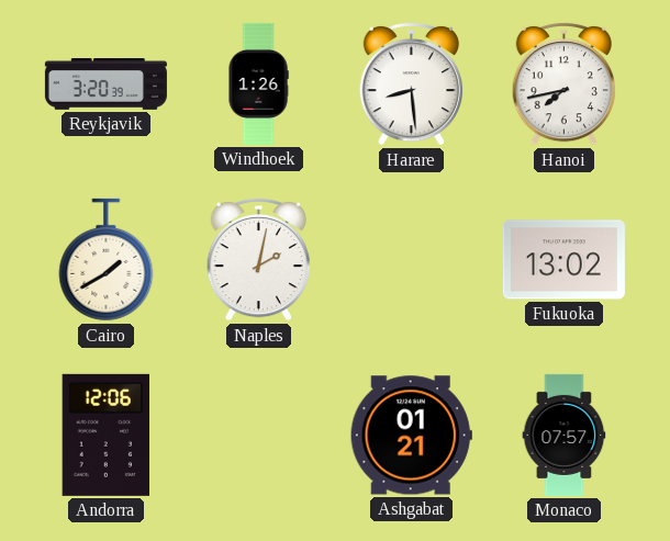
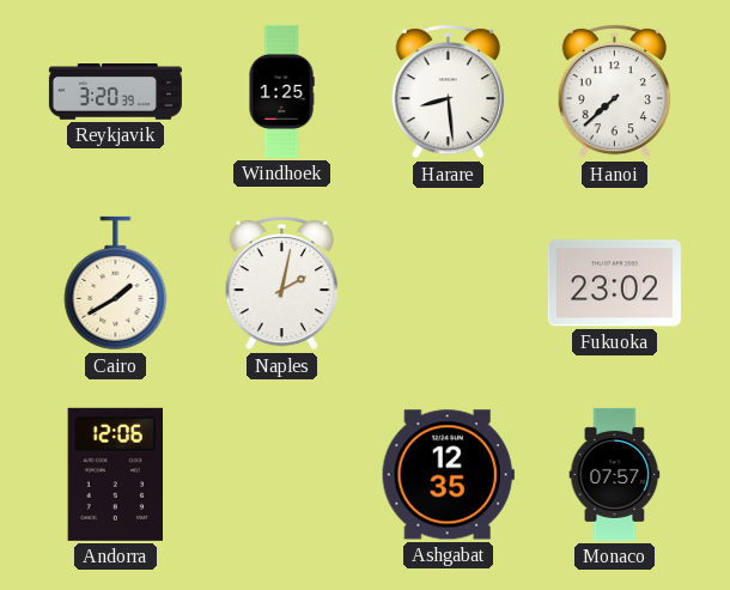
Windhoek: 1:26 -> 1:25 (281, 91)
Hanoi: 7:43 -> 7:38 (614, 91)
Fukuoka: 13:02 -> 23:02 (614, 284)
Ashgabat: 01:21 -> 12:35 (448, 475)
